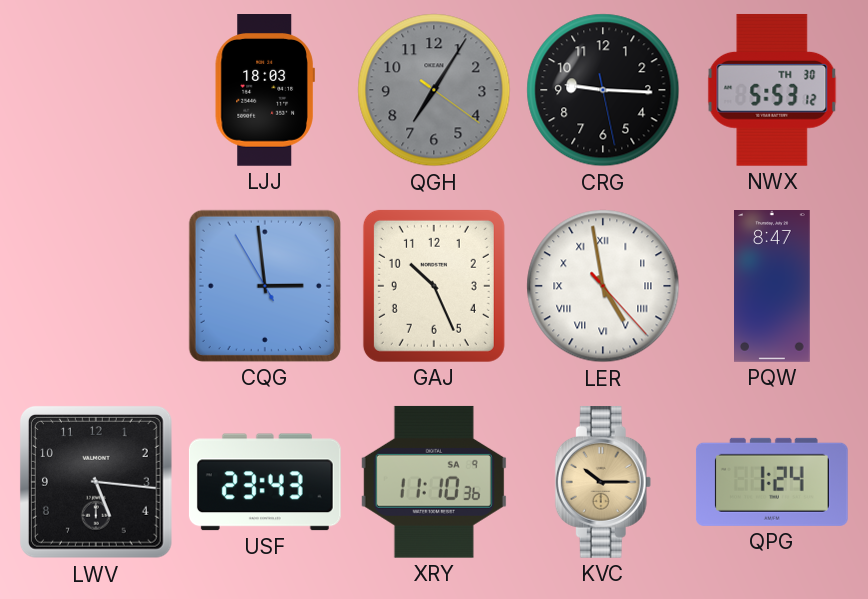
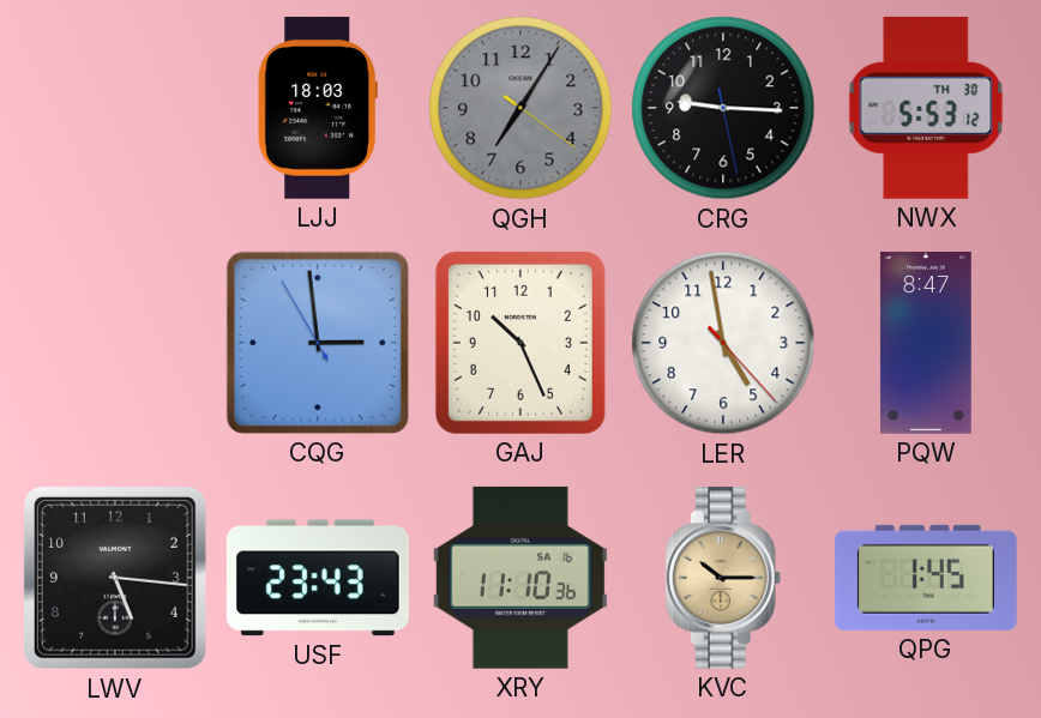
LER numerals: Roman -> Arabic (723, 343)
XRY date: SA 9 -> SA 16 (520, 578)
QPG: 1:24 -> 1:45 (926, 578)
